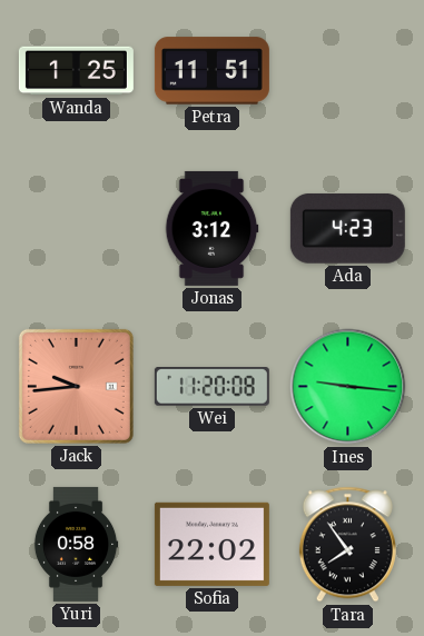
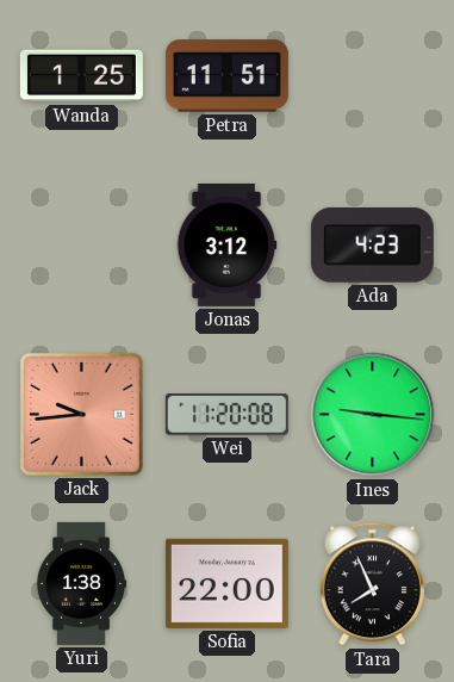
Yuri: 0:58 -> 1:38 (81, 583)
Sofia: 22:02 -> 22:00 (226, 583)
Tara: 7:54 -> 7:56 (372, 584)
